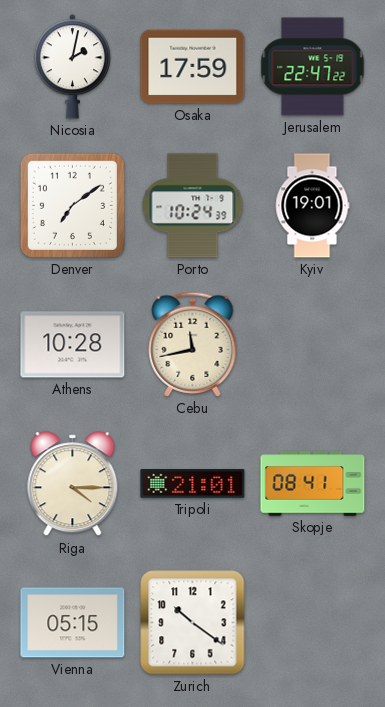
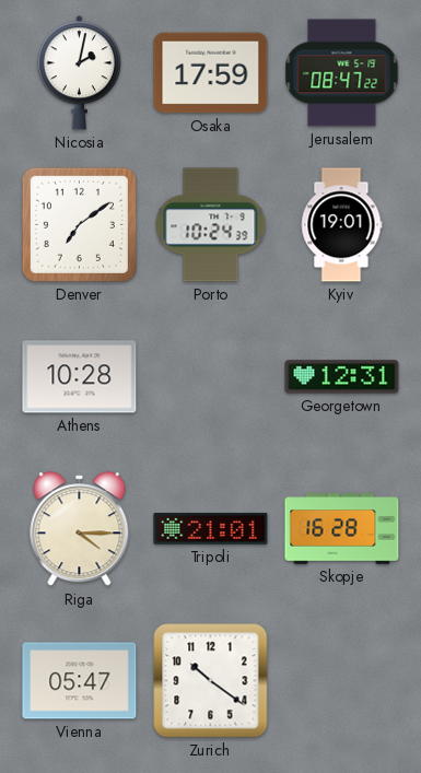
Jerusalem: 22:47 -> 08:47 (342, 73)
Cebu: 11:43 -> none (193, 344)
Georgetown: none -> 12:31 (342, 377)
Skopje: 08:41 -> 16:28 (342, 529)
Vienna: 05:15 -> 05:47 (80, 681)
